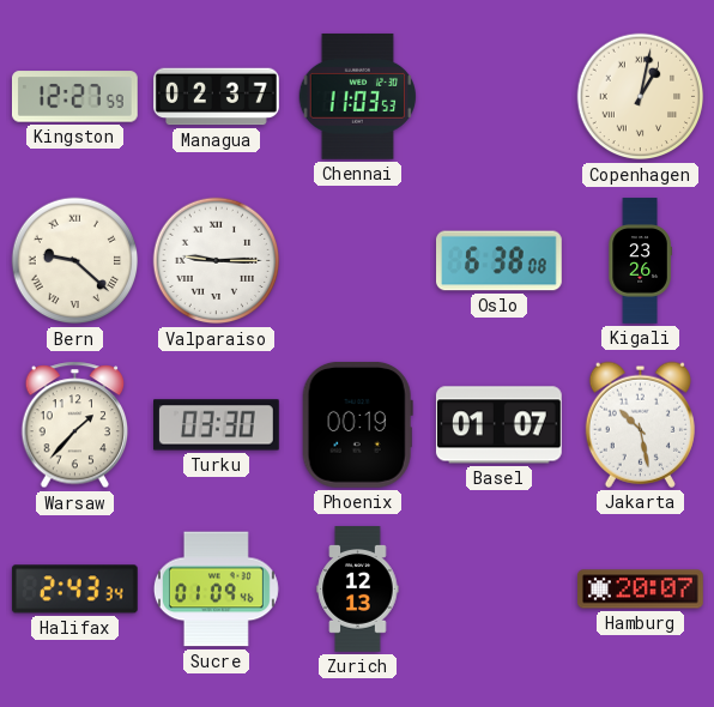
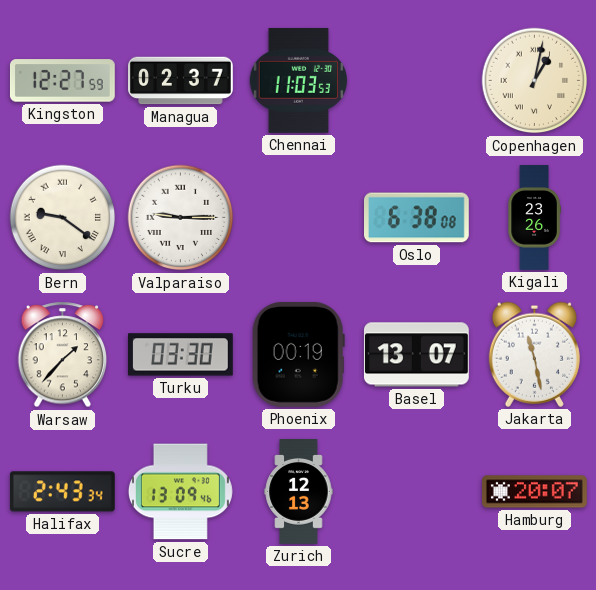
Bern: 9:22 -> 9:21 (63, 218)
Basel: 01:07 -> 13:07 (416, 355)
Jakarta: 10:28 -> 11:28 (534, 354)
Sucre: 01:09 -> 13:09 (180, 492)
